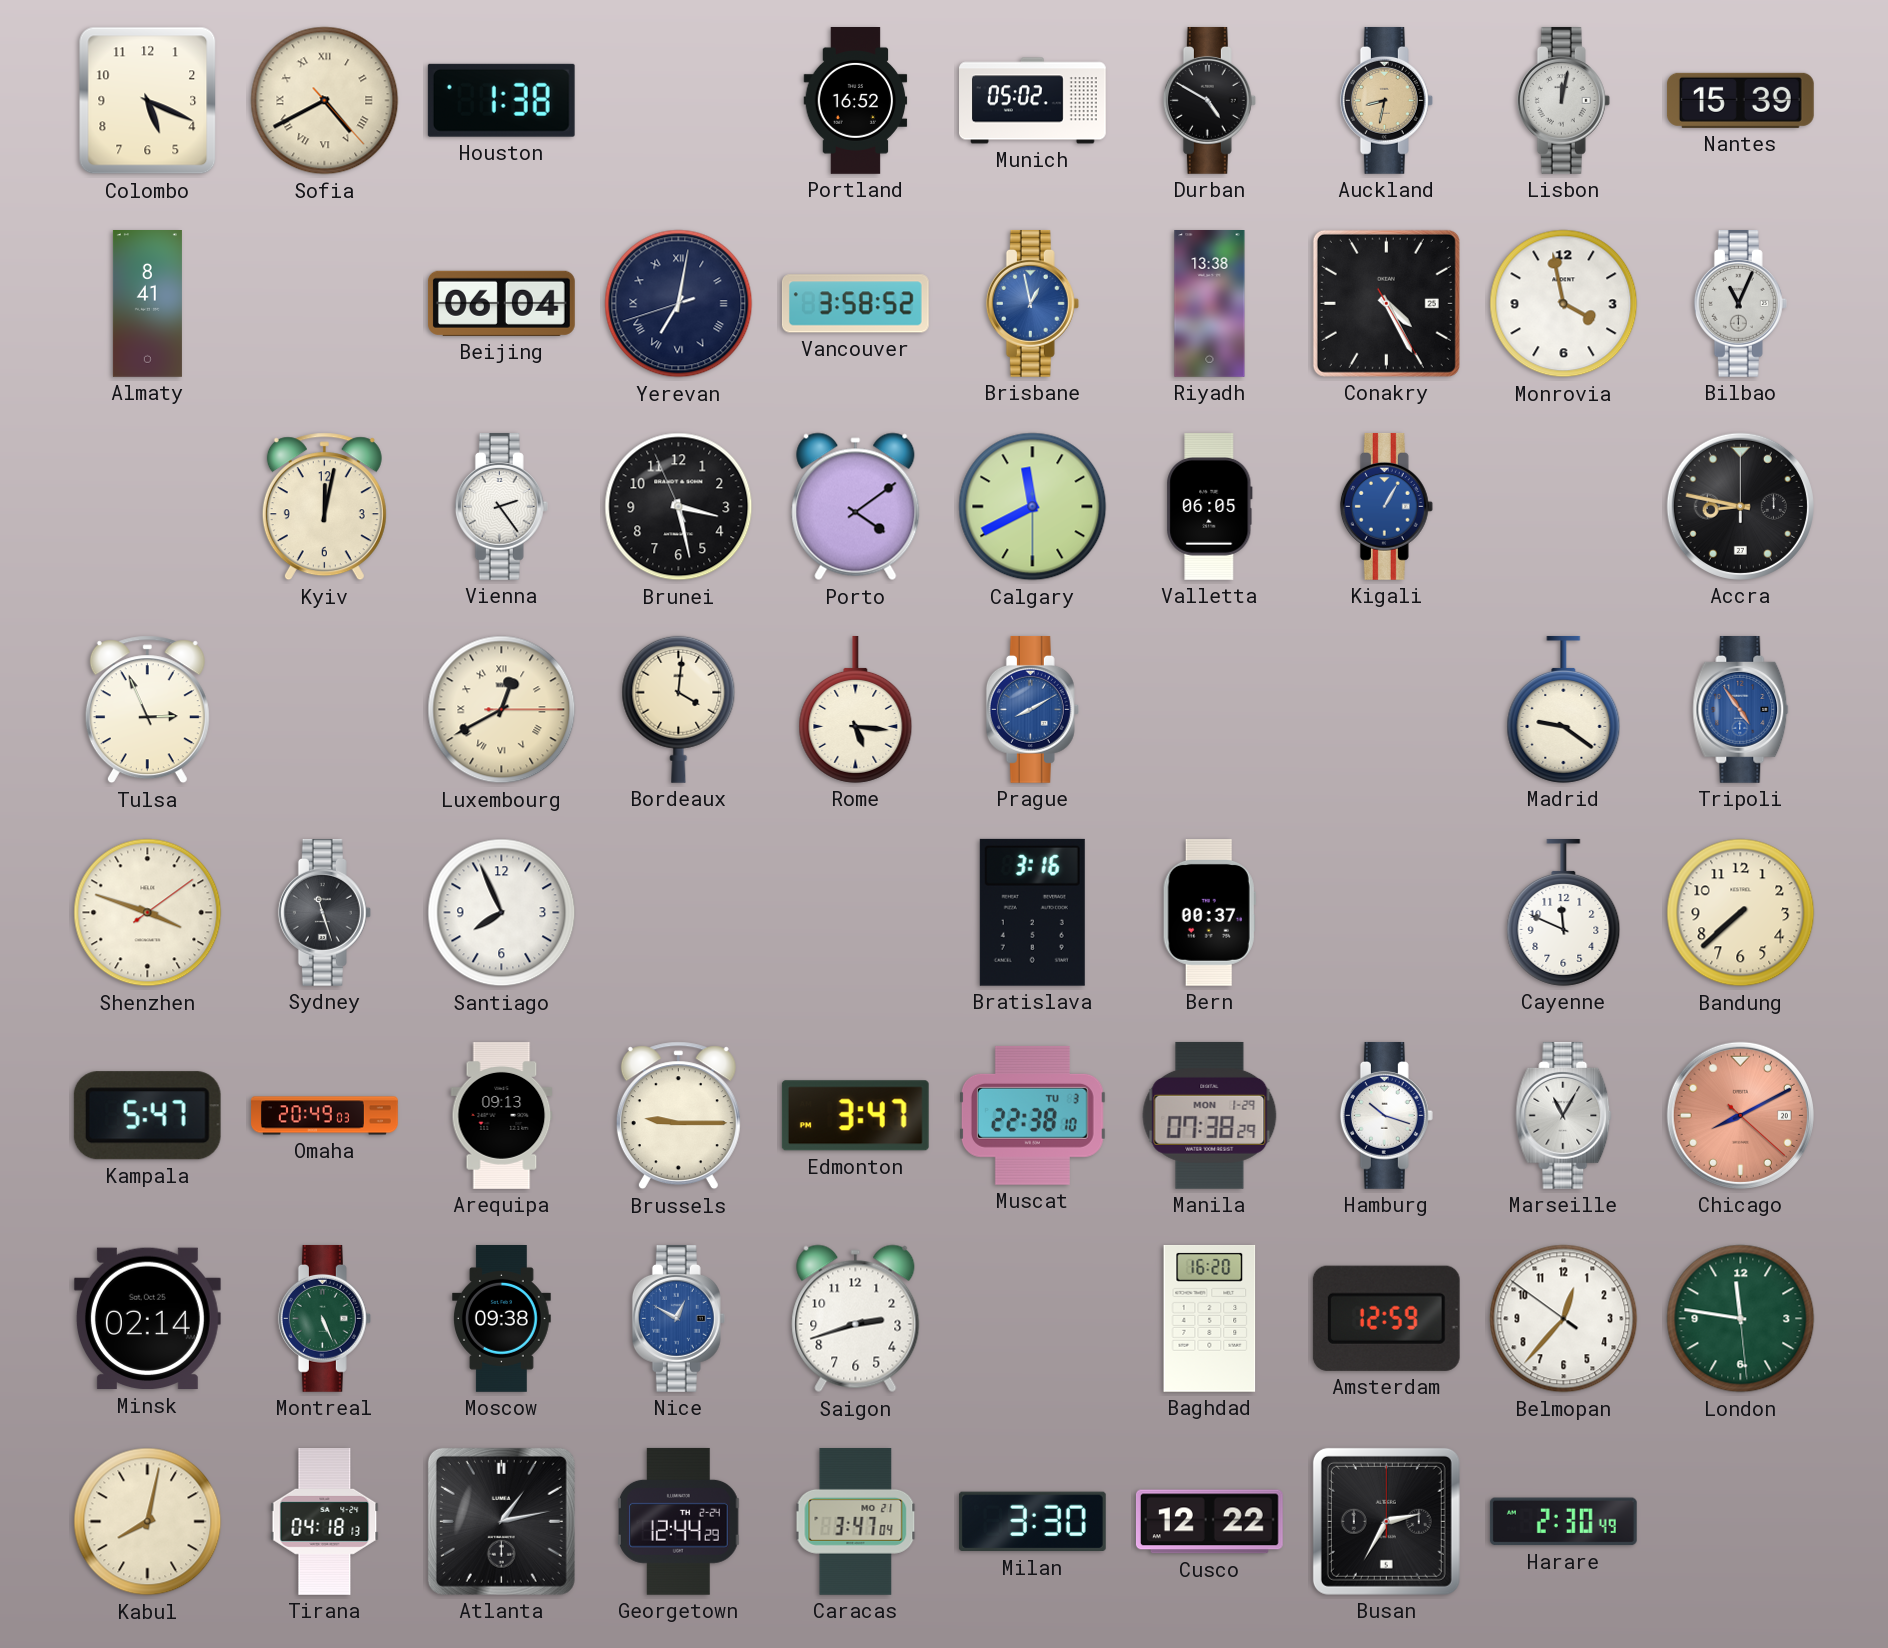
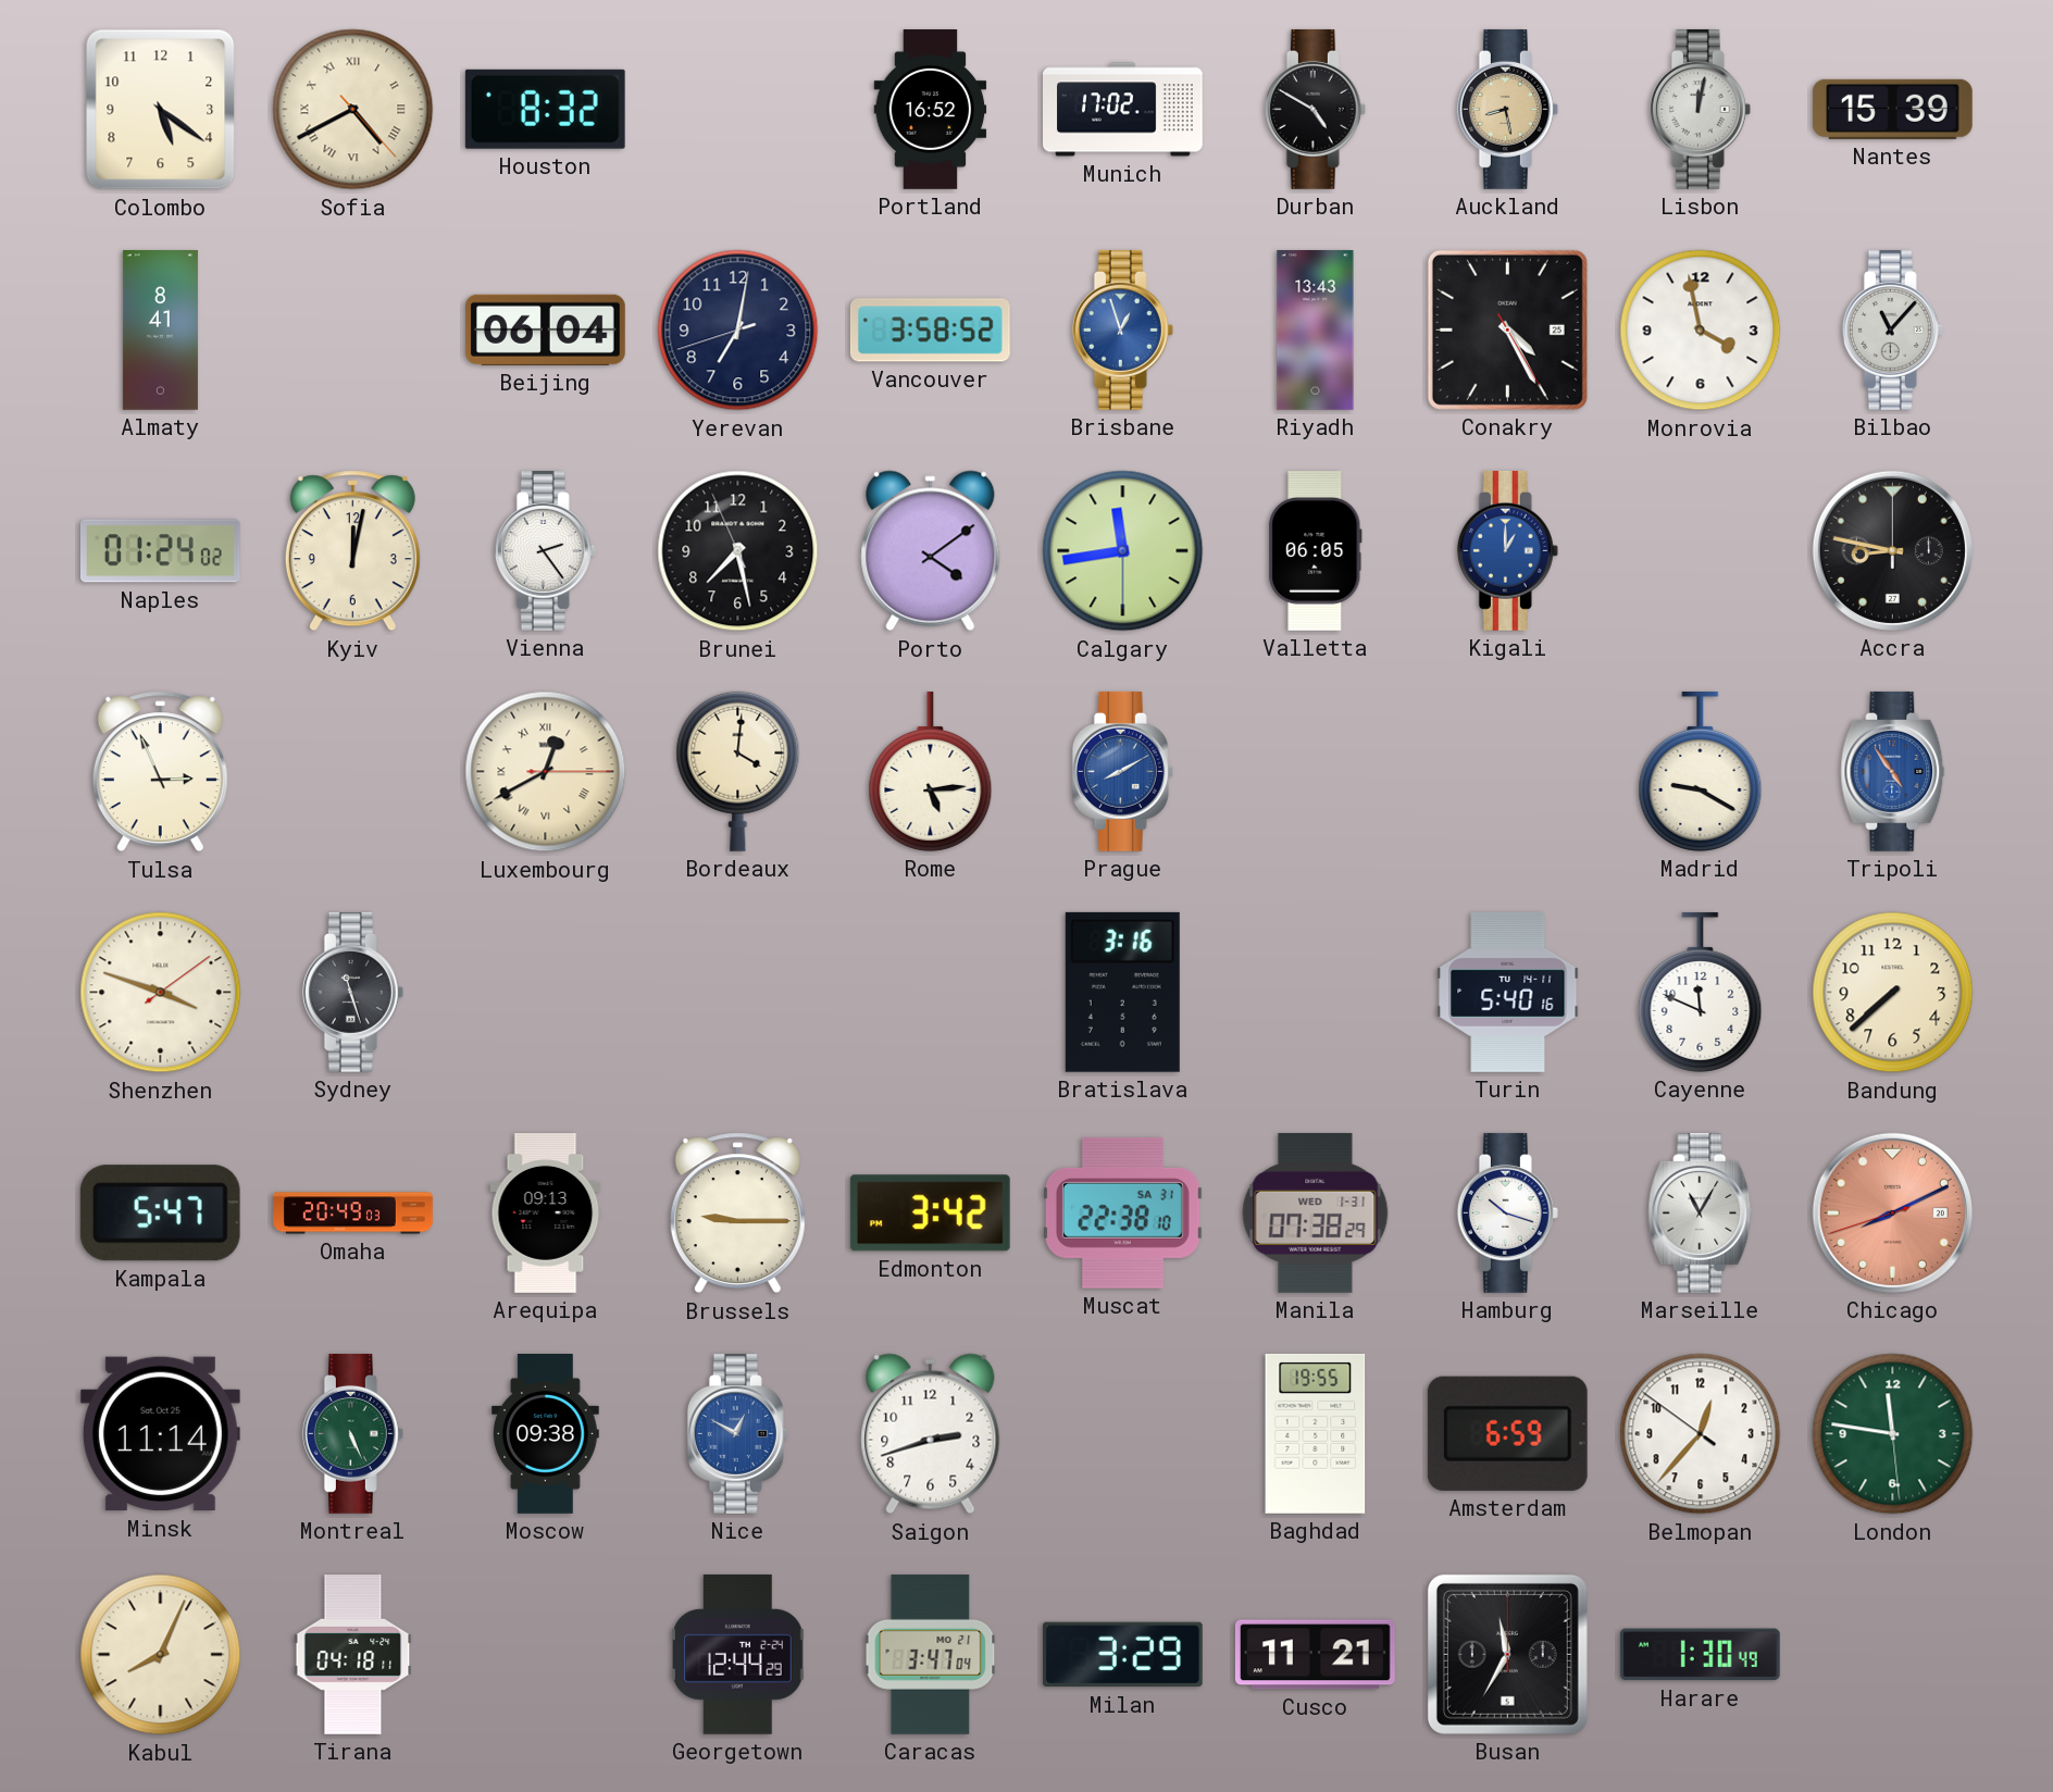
Colombo: 5:19 -> 5:21 (161, 110)
Houston: 1:38 -> 8:32 (545, 109)
Munich: 05:02 -> 17:02 (1123, 110)
Auckland: 8:32 -> 8:28 (1507, 109)
Yerevan numerals: Roman -> Arabic (738, 331)
Brisbane: 12:58 -> 12:57 (1122, 329)
Riyadh: 13:38 -> 13:43 (1316, 331)
Bilbao: 11:04 -> 11:07 (1892, 329)
Naples: none -> 01:24 (160, 551)
Brunei: 3:27 -> 7:27 (738, 551)
Calgary: 11:40 -> 11:43 (1123, 551)
Kigali: 1:05 -> 1:00 (1507, 550)
Rome: 5:16 -> 5:14 (931, 771)
Madrid: 9:21 -> 9:20 (1701, 771)
Santiago: 7:56 -> none (502, 913)
Bern: 00:37 -> none (1209, 913)
Turin: none -> 5:40 (1508, 992)
Edmonton: 3:47 -> 3:42 (930, 1214)
Muscat date: TU 3 -> SA 31 (1122, 1212)
Manila date: MON 1-29 -> WED 1-31 (1316, 1212)
Chicago: 8:10:22 -> 8:10:42 (1892, 1212)
Minsk: 02:14 -> 11:14 (160, 1434)
Baghdad: 16:20 -> 19:55 (1316, 1433)
Amsterdam: 12:59 -> 6:59 (1507, 1433)
Kabul: 8:02 -> 8:04 (161, 1655)
Tirana: 04:18:13 -> 04:18:11 (353, 1655)
Atlanta: 1:13 -> none (501, 1521)
Milan: 3:30 -> 3:29 (1122, 1655)
Cusco: 12:22 -> 11:21 (1315, 1655)
Busan: 2:35 -> 11:35 (1507, 1654)
Harare: 2:30 -> 1:30 (1700, 1655)
